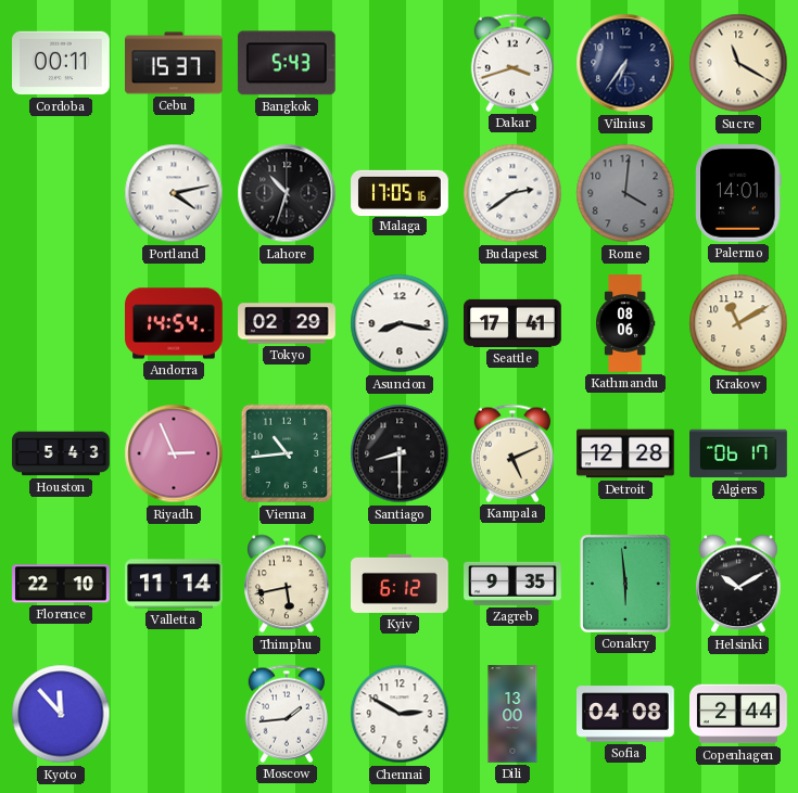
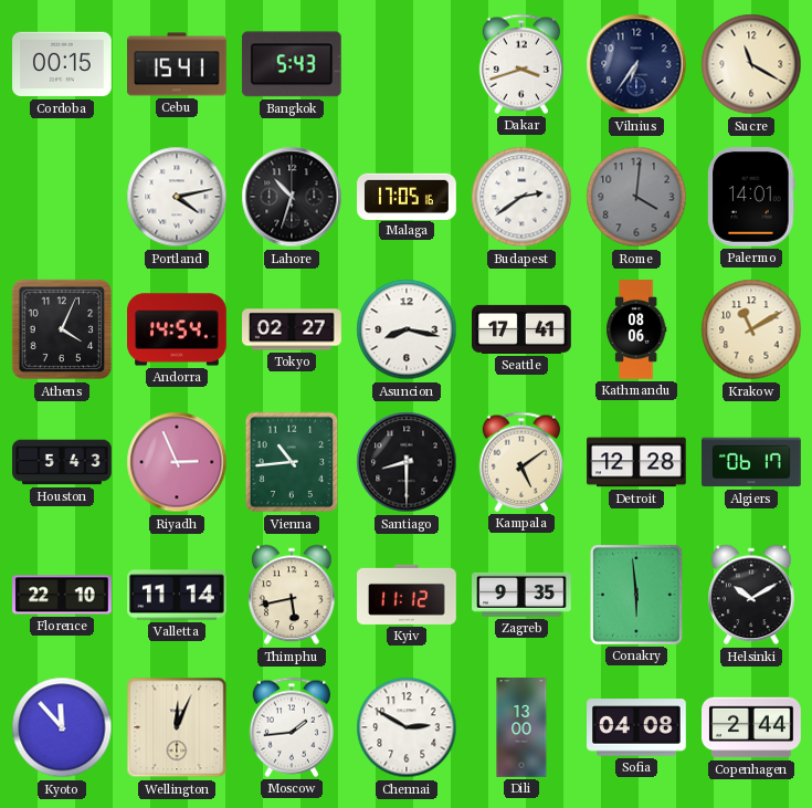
Cordoba: 00:11 -> 00:15 (63, 64)
Cebu: 15:37 -> 15:41 (178, 64)
Athens: none -> 4:04 (62, 329)
Tokyo: 02:29 -> 02:27 (292, 329)
Kampala: 5:11 -> 5:09 (520, 462)
Kyiv: 6:12 -> 11:12 (408, 595)
Wellington: none -> 12:04 (177, 727)
